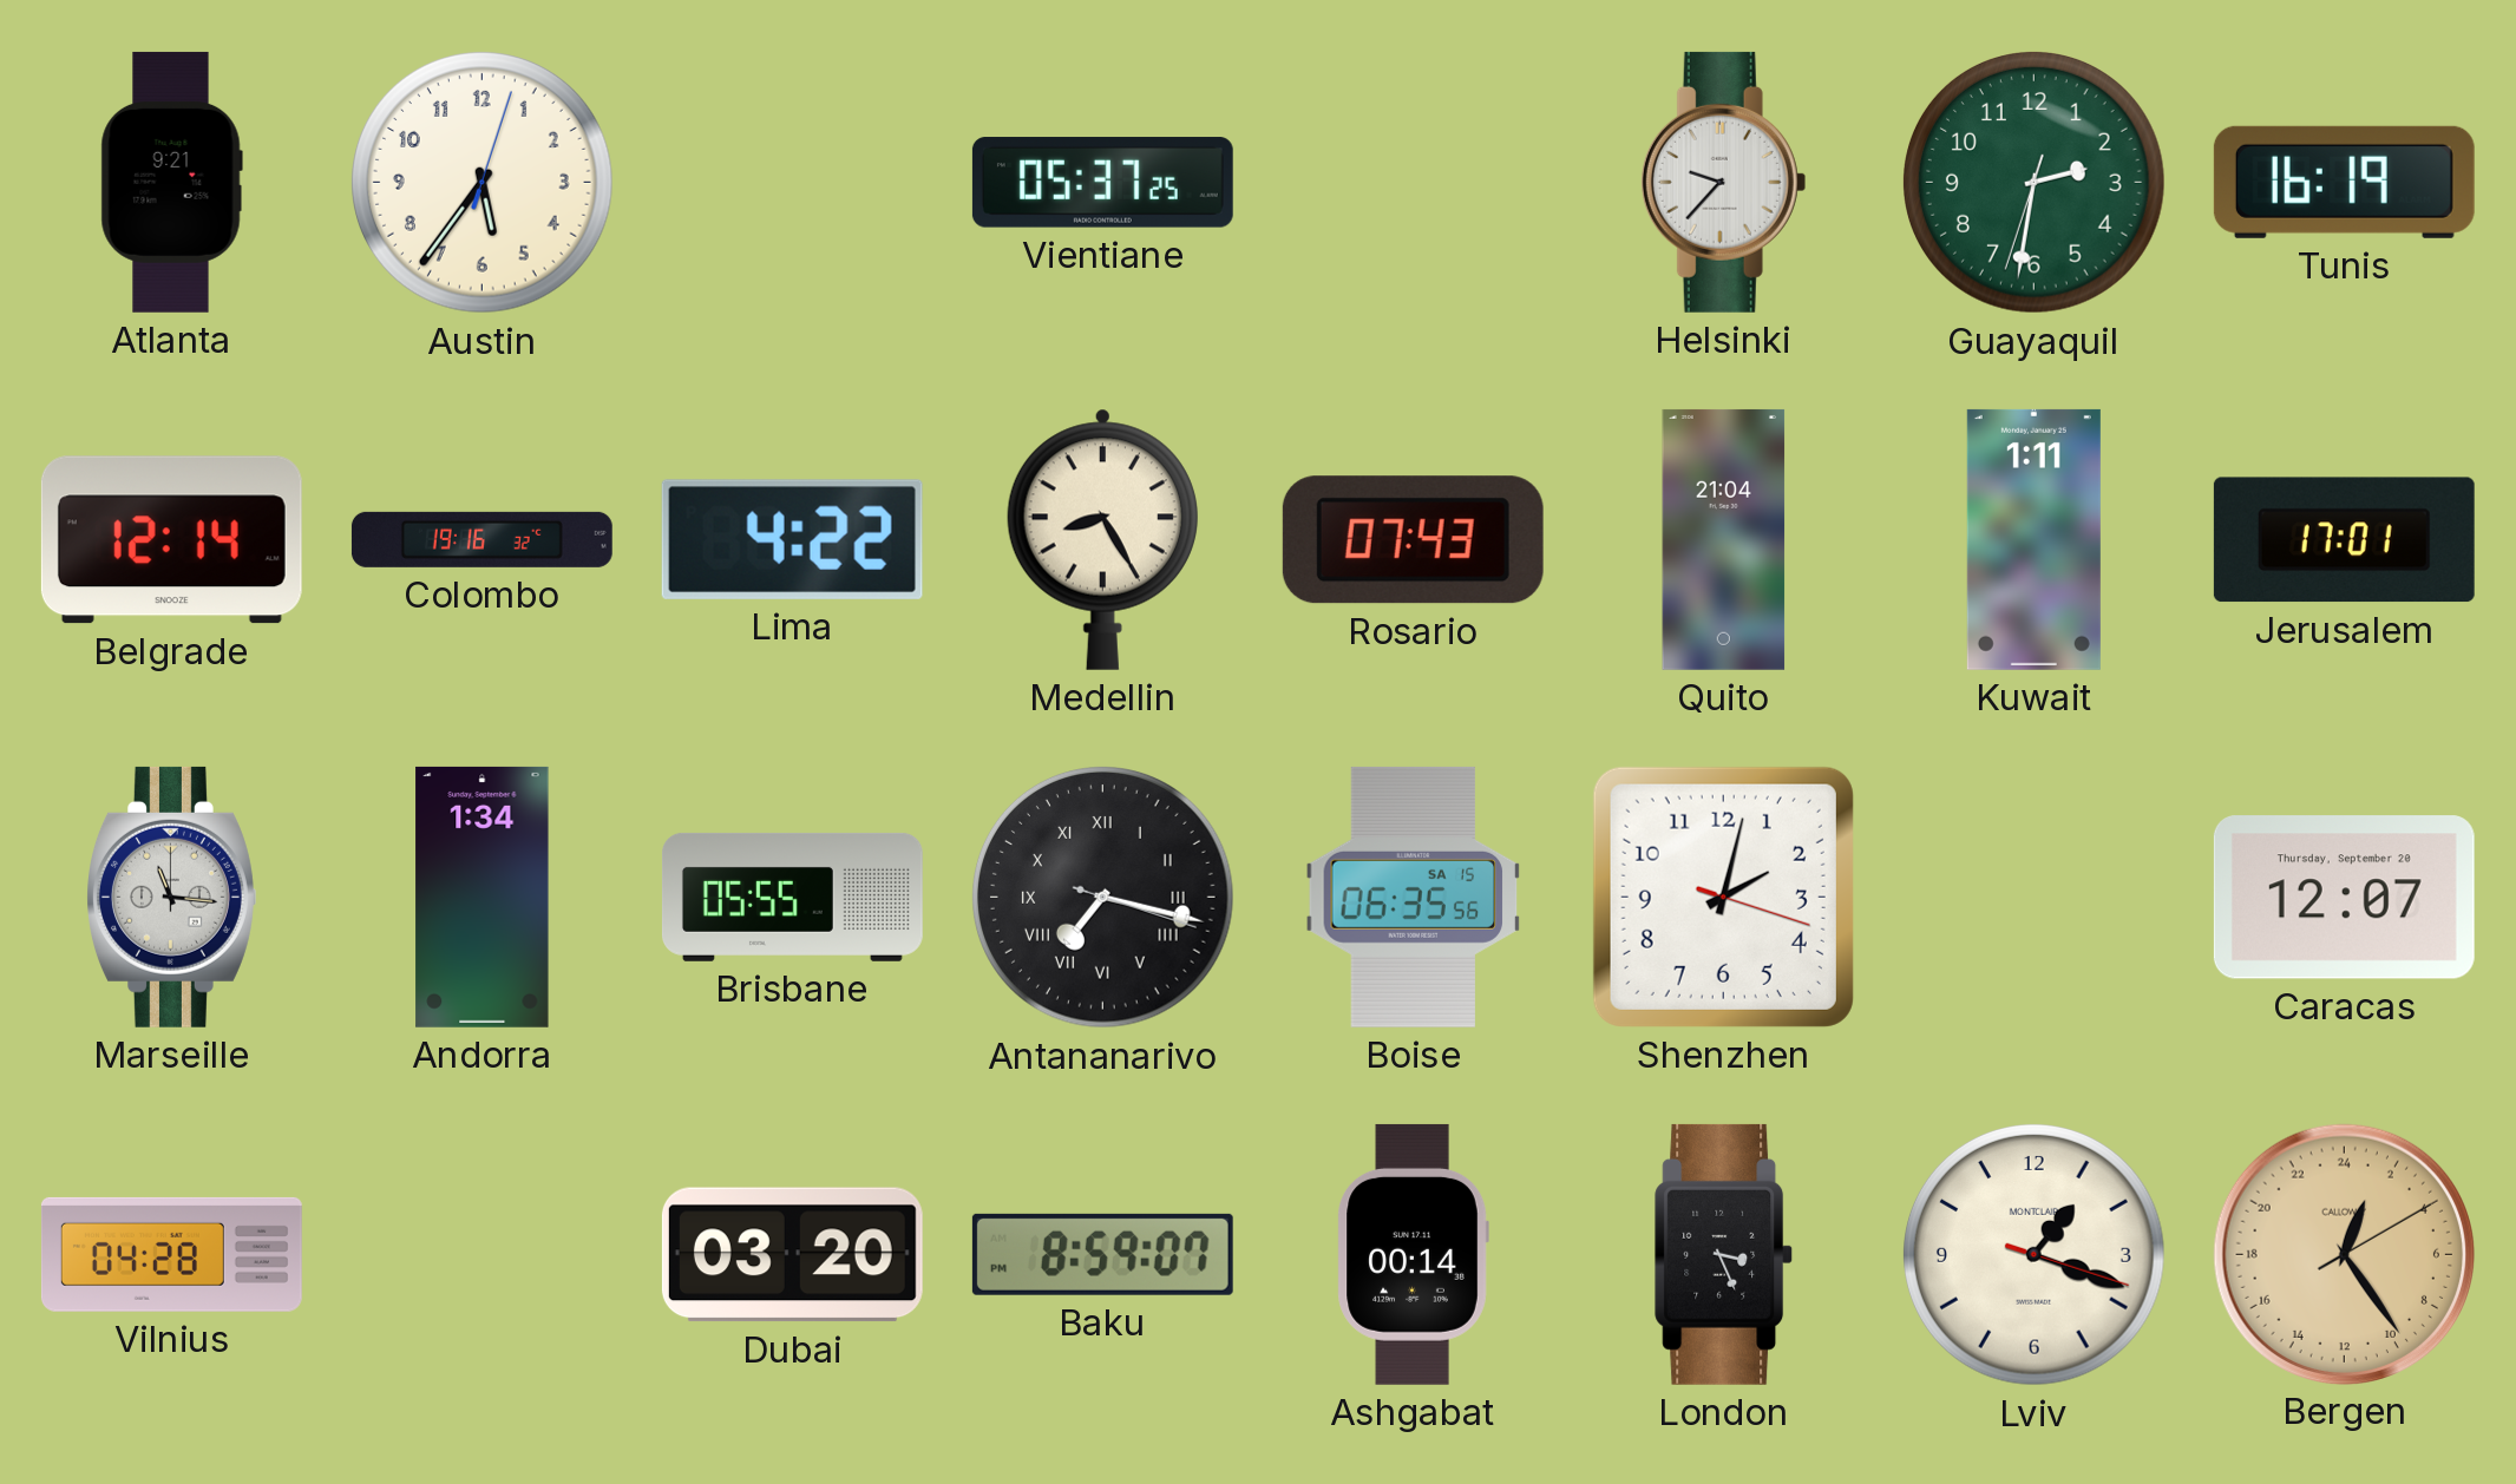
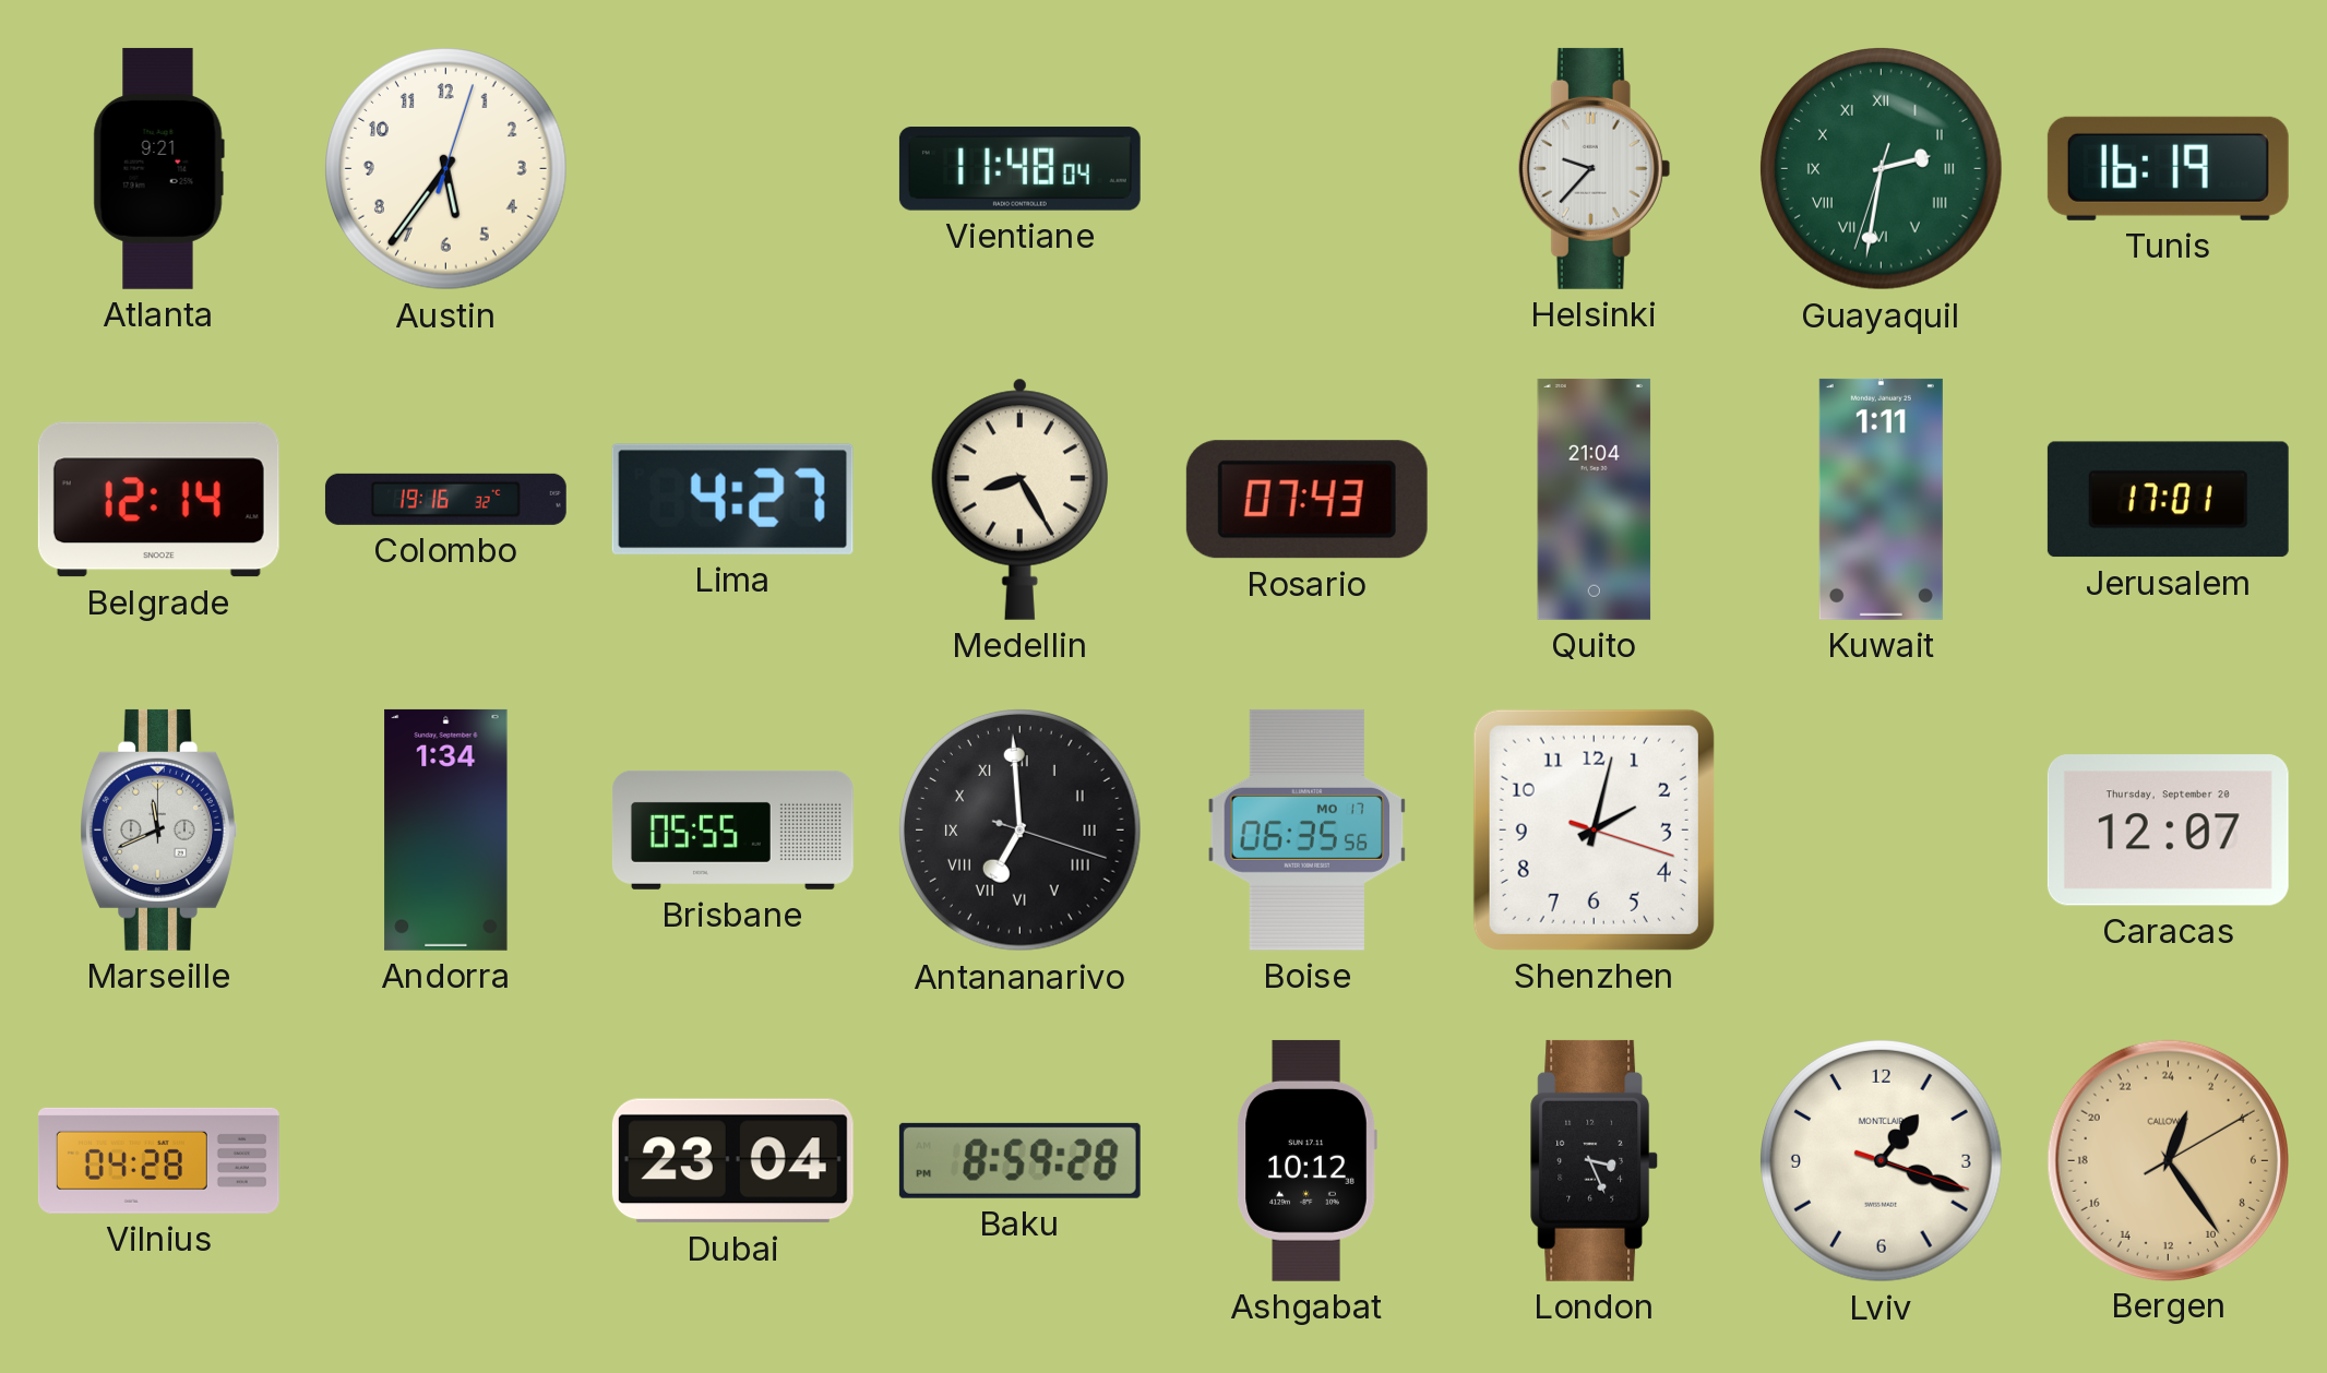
Vientiane: 05:37 -> 11:48 (1019, 169)
Guayaquil numerals: Arabic -> Roman (1882, 169)
Lima: 4:22 -> 4:27 (732, 499)
Marseille: 11:16 -> 11:41 (159, 829)
Antananarivo: 7:17 -> 6:59 (1021, 831)
Boise date: SA 15 -> MO 17 (1308, 829)
Dubai: 03:20 -> 23:04 (732, 1161)
Baku: 8:59:07 PM -> 8:59:28 PM (1019, 1160)
Ashgabat: 00:14 -> 10:12 (1306, 1160)
